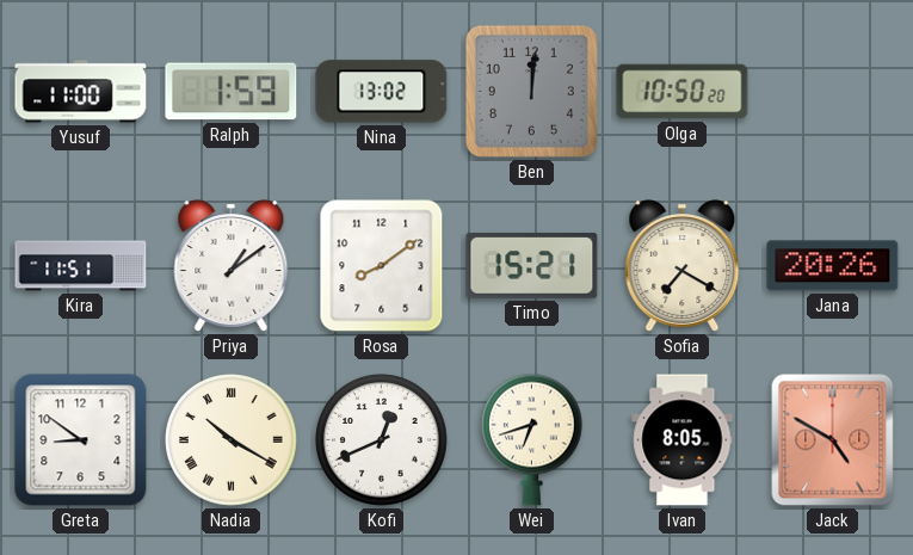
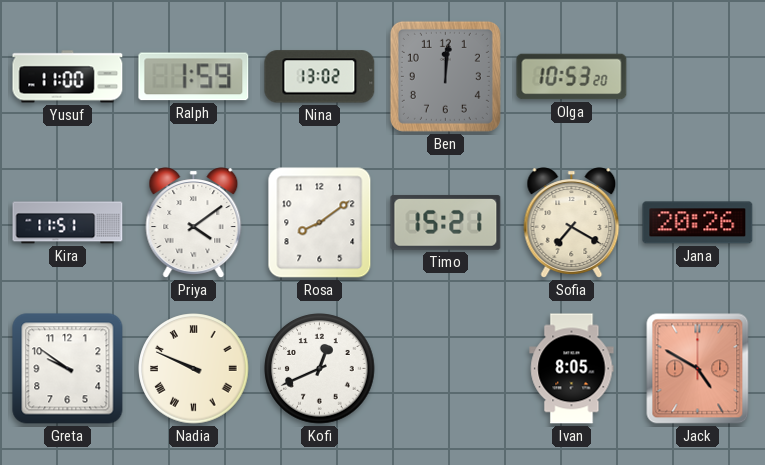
Olga: 10:50 -> 10:53 (572, 77)
Priya: 1:09 -> 4:09 (194, 223)
Greta: 8:51 -> 9:51 (68, 369)
Nadia: 10:20 -> 9:49 (194, 369)
Wei: 6:42 -> none (532, 439)
